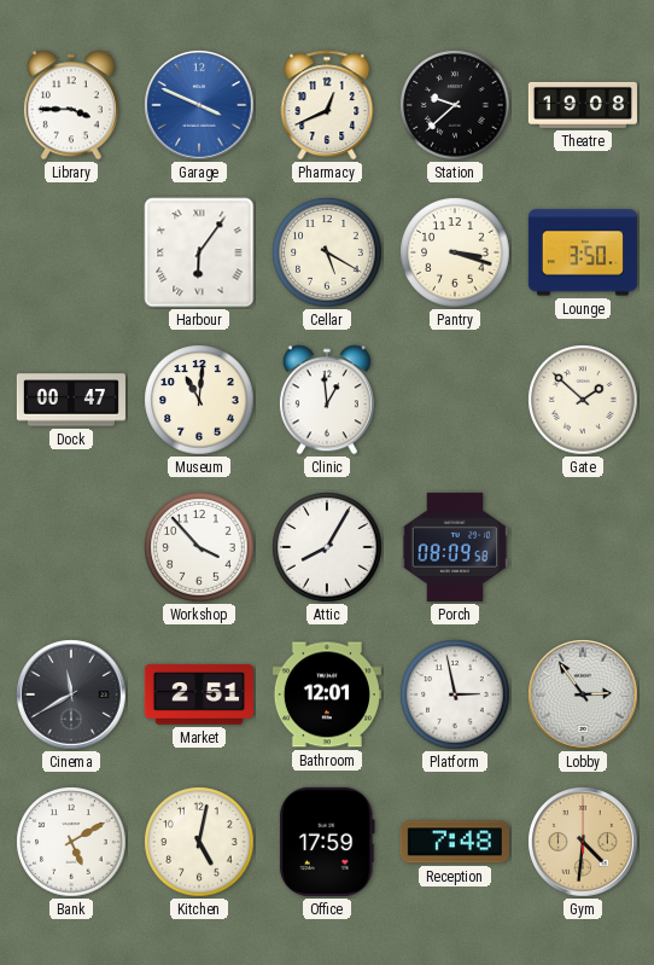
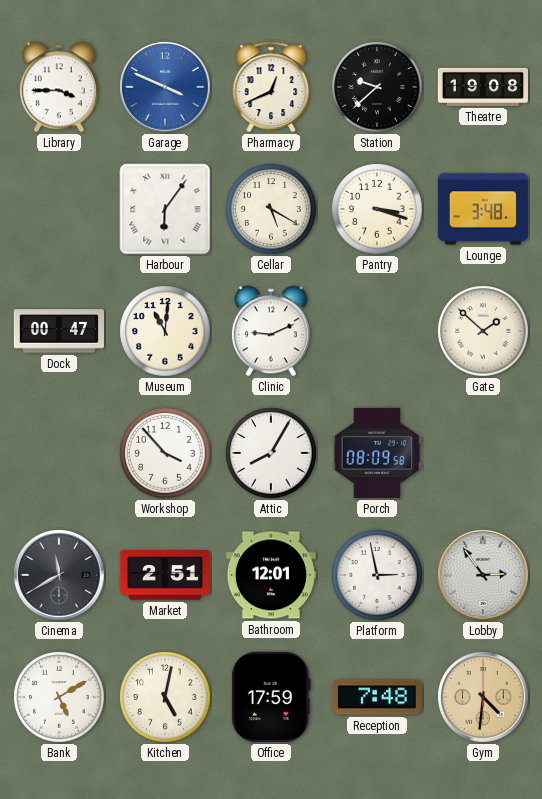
Lounge: 3:50 -> 3:48 (483, 209)
Clinic: 12:59 -> 9:11 (271, 331)
